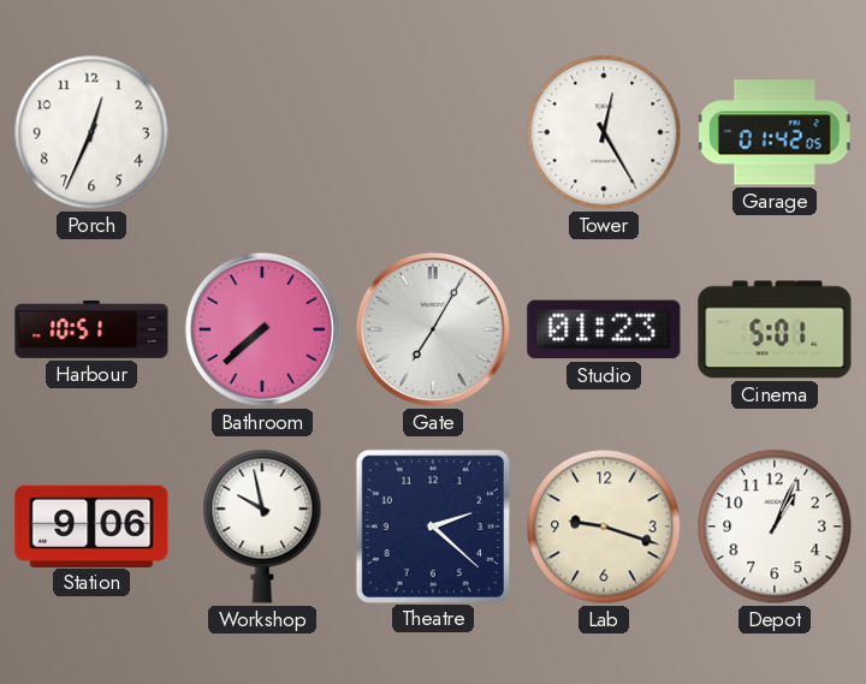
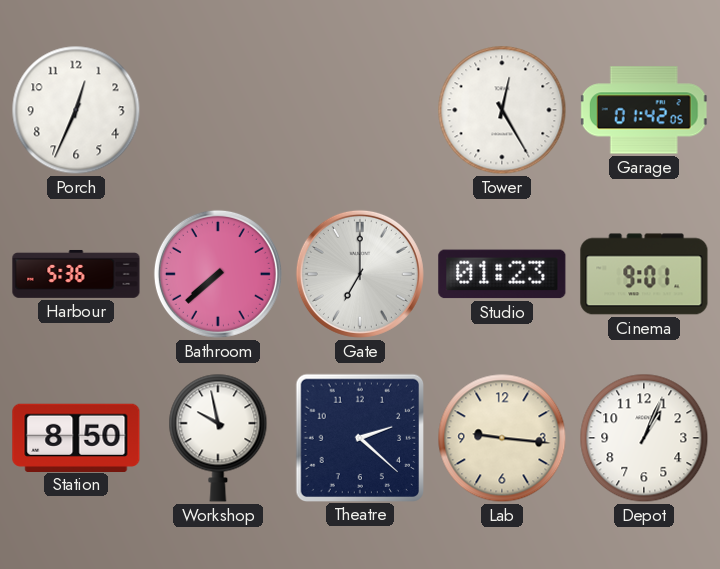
Harbour: 10:51 -> 5:36 (76, 274)
Gate: 7:05 -> 7:00 (360, 274)
Cinema: 5:01 -> 9:01 (644, 274)
Station: 9:06 -> 8:50 (76, 437)
Lab: 9:18 -> 9:16 (502, 438)
